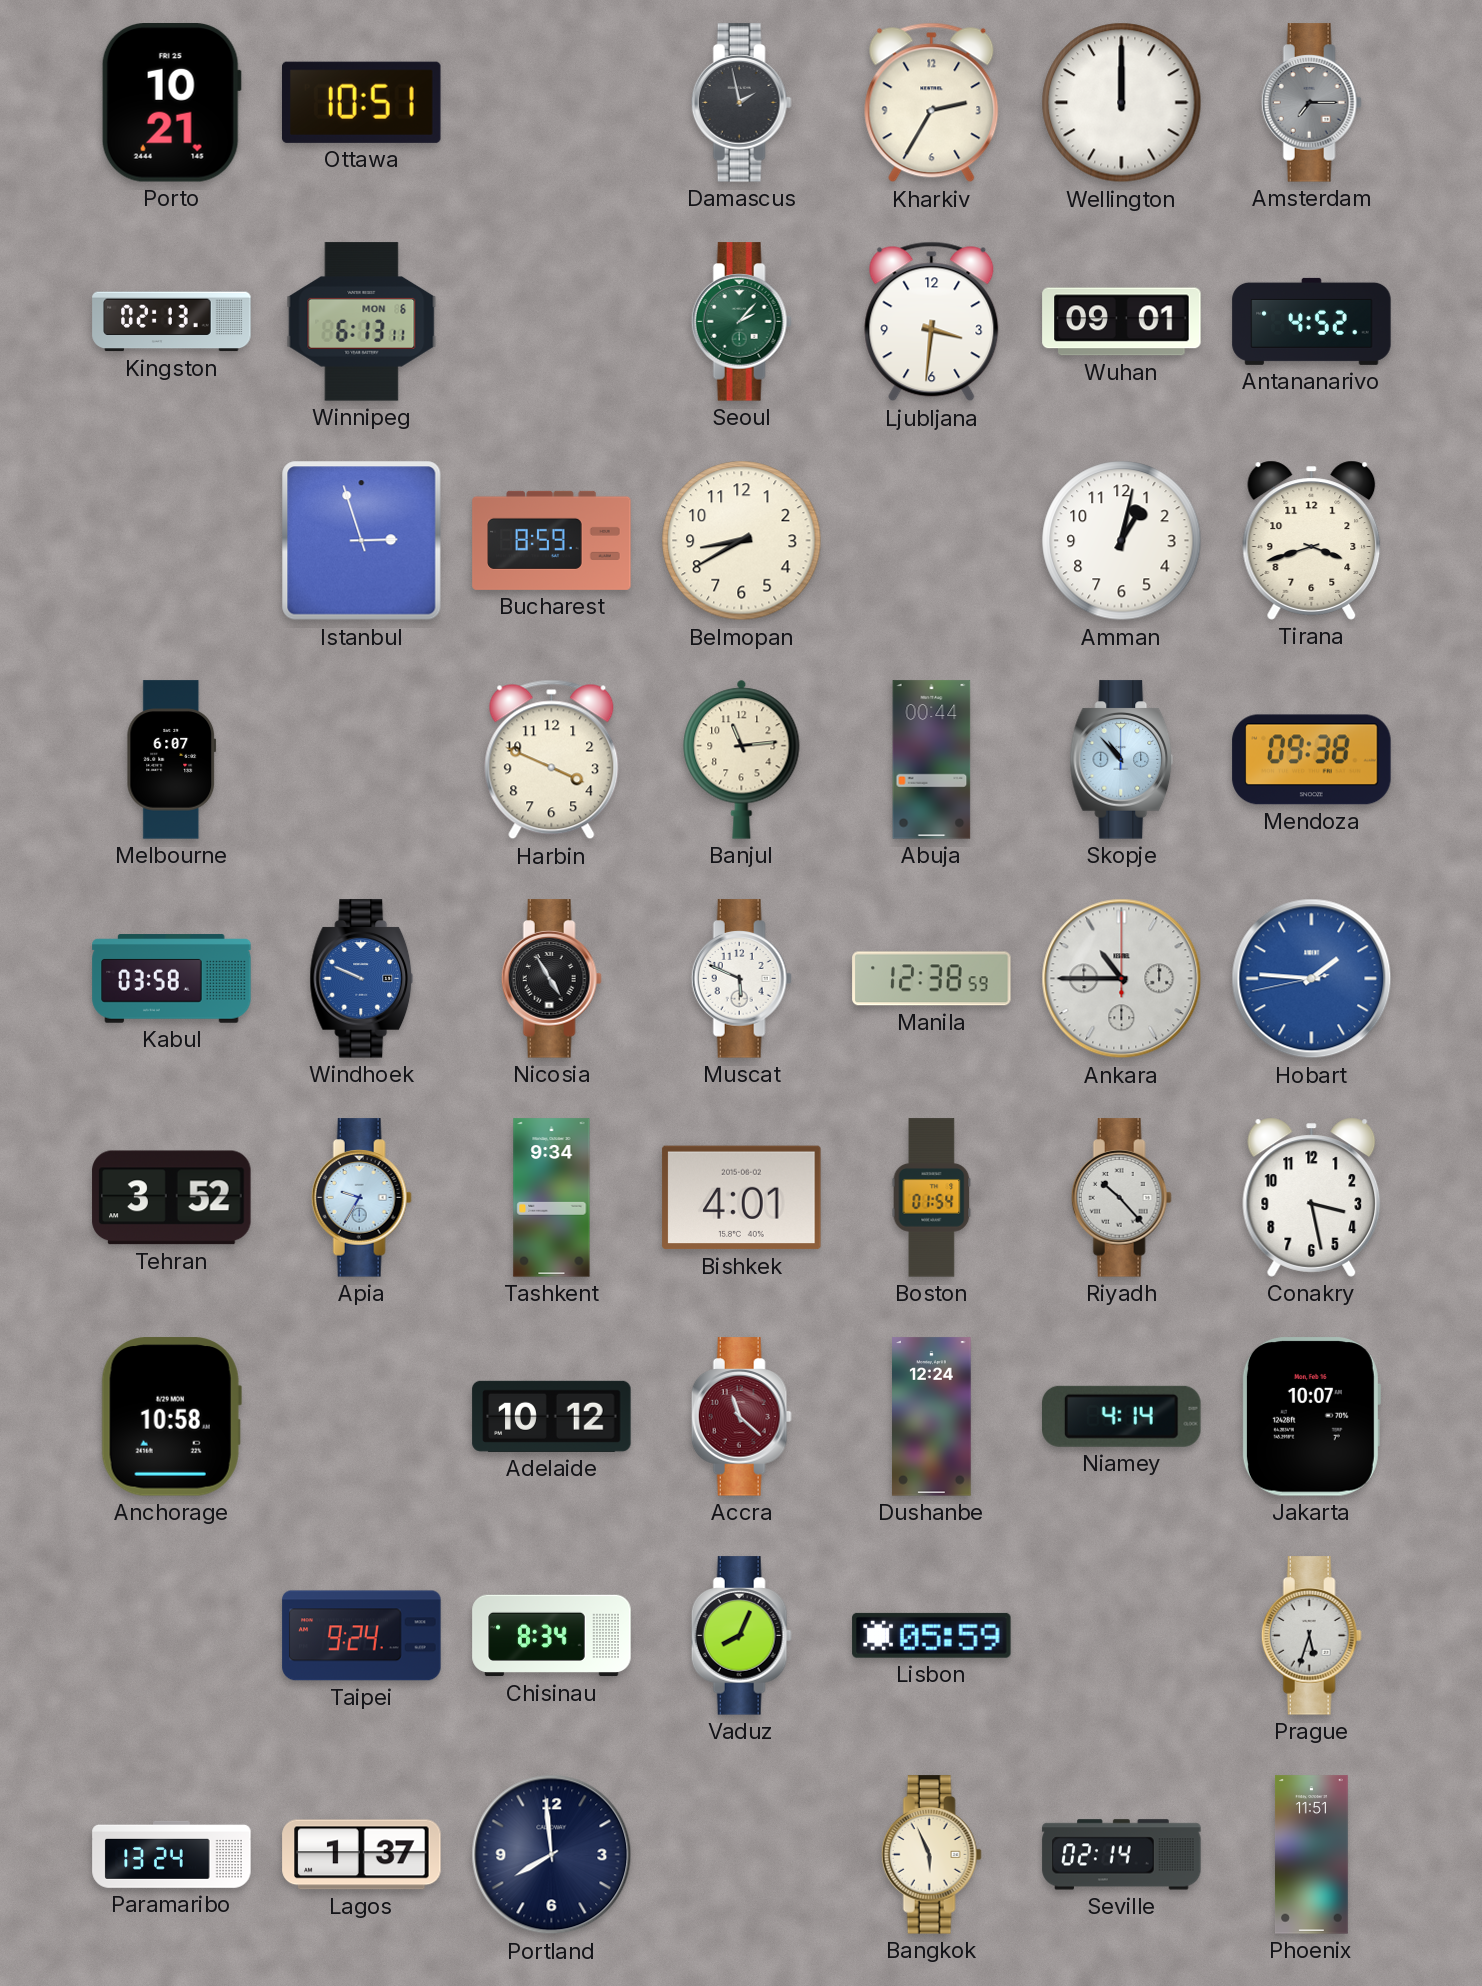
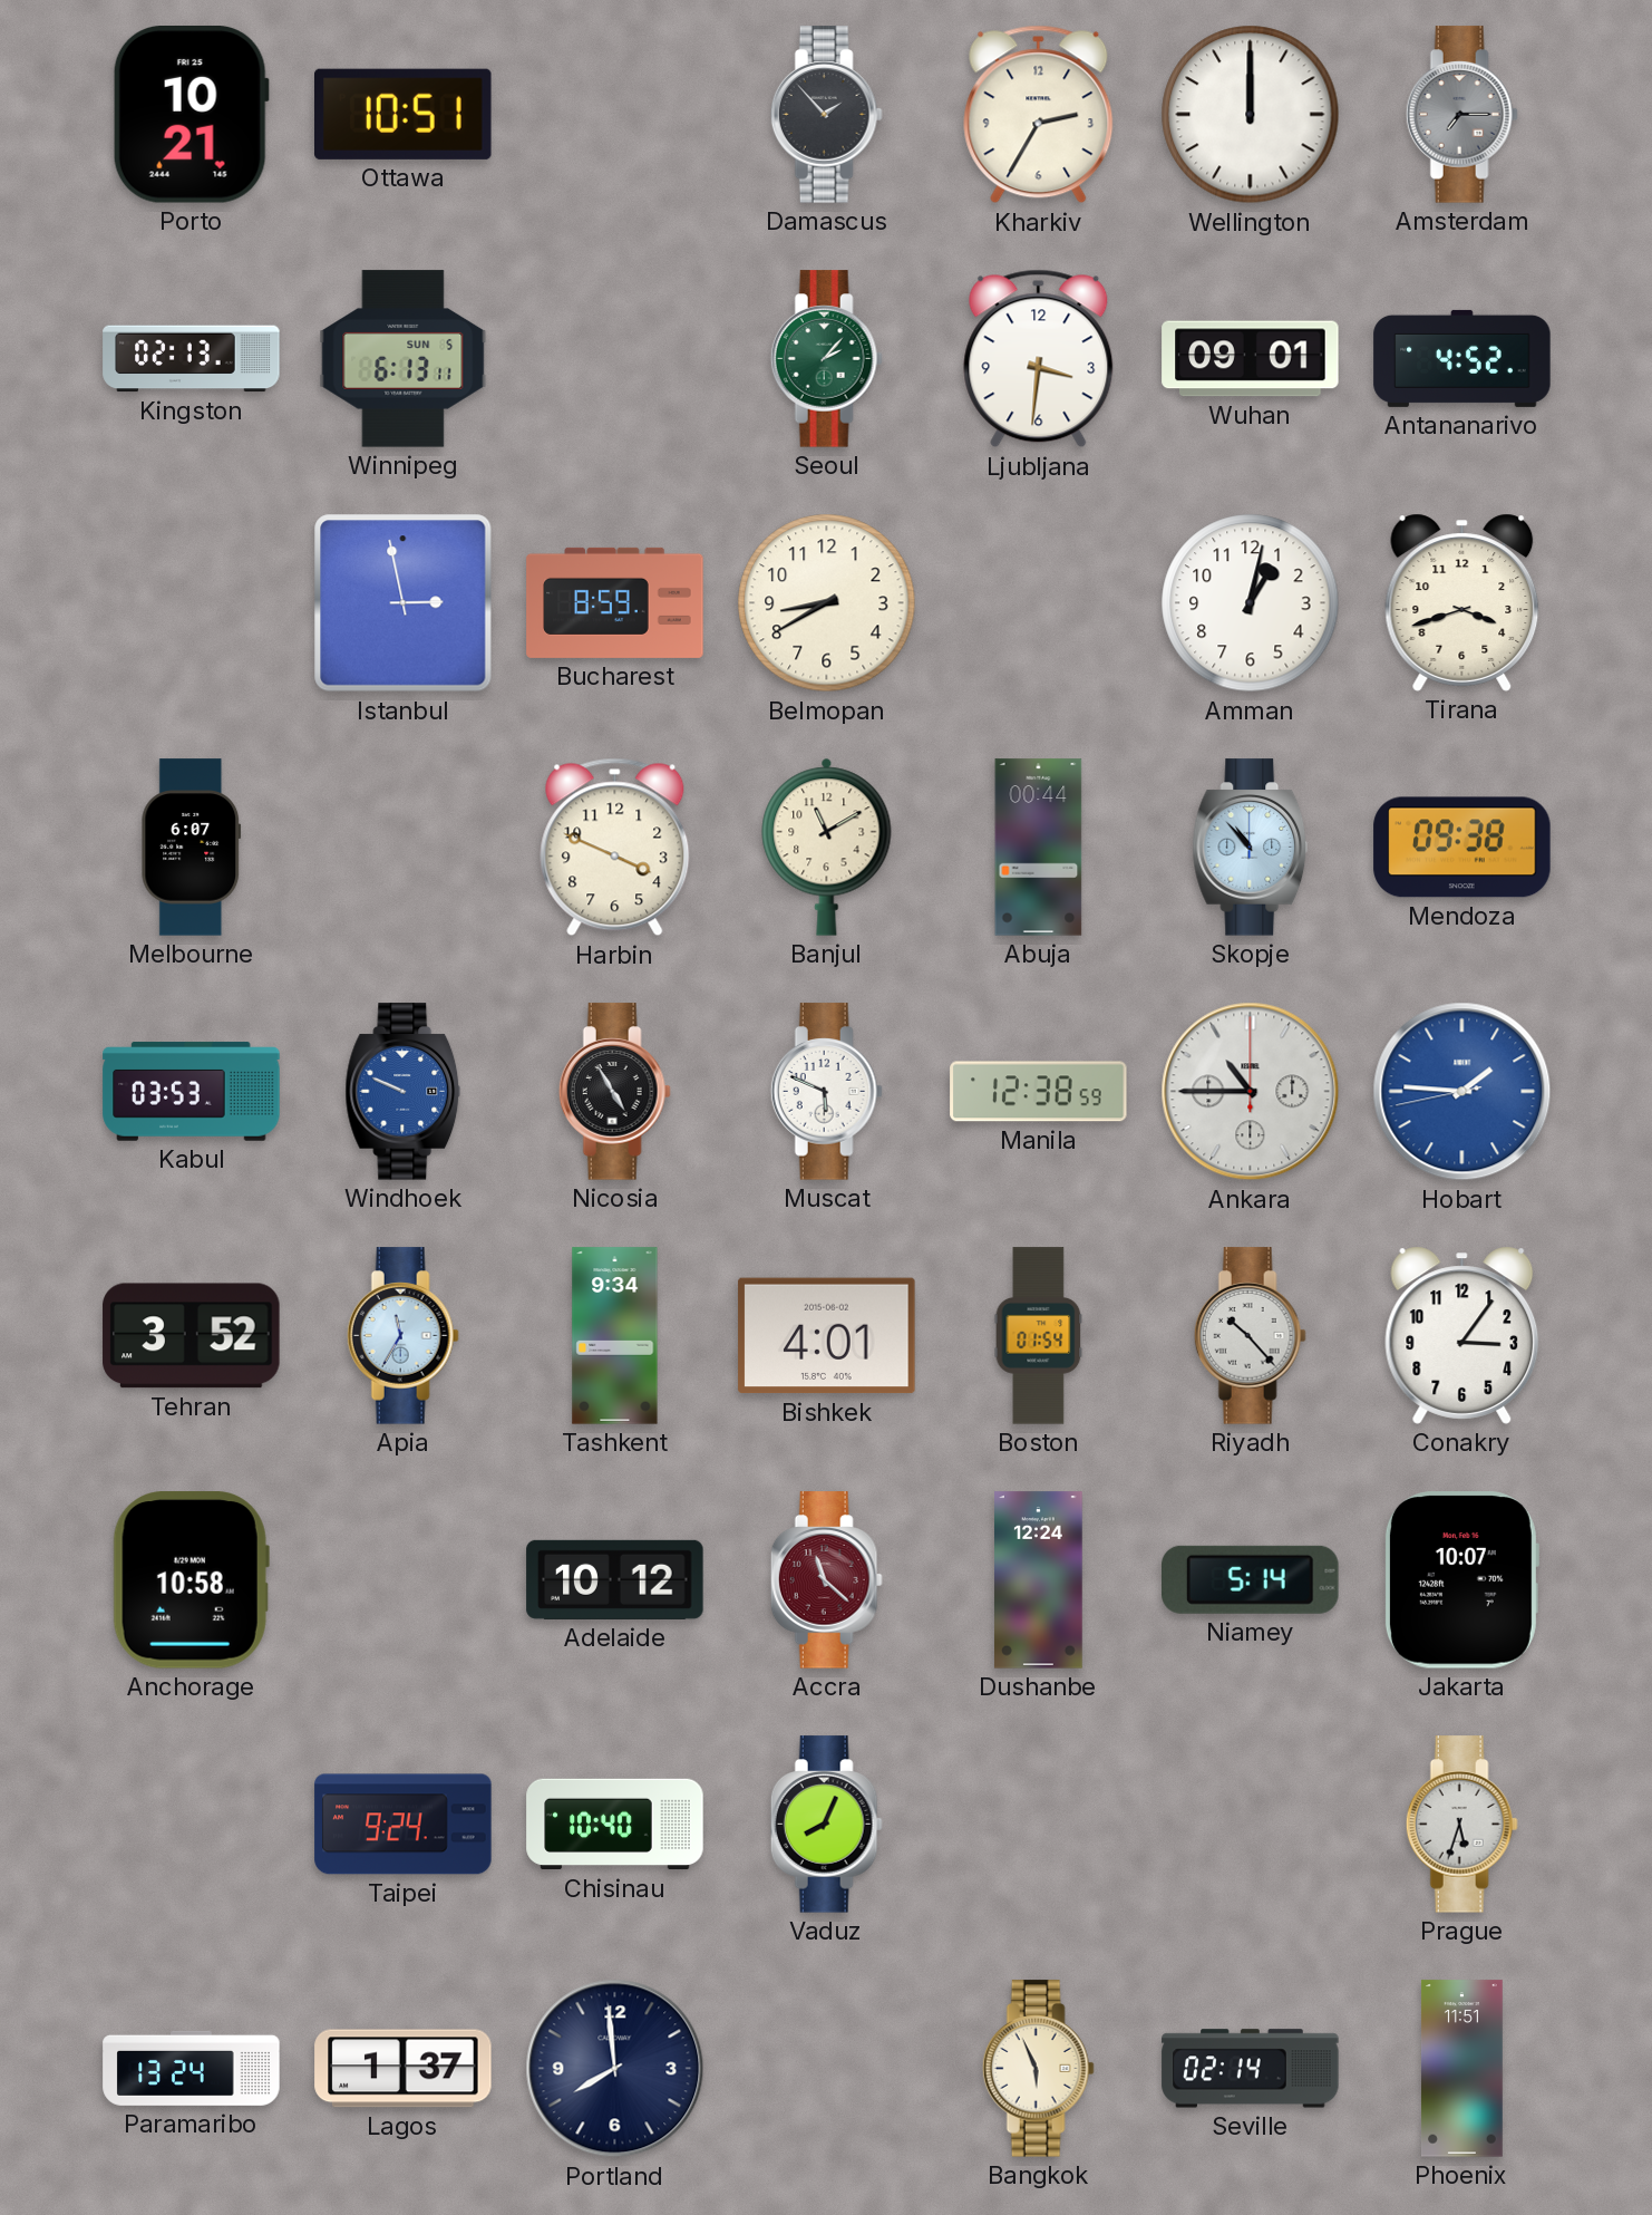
Damascus: 1:58 -> 1:53 (826, 115)
Winnipeg date: MON 6 -> SUN 5 (404, 359)
Istanbul: 2:57 -> 2:58 (404, 603)
Banjul: 11:14 -> 11:10 (827, 847)
Kabul: 03:58 -> 03:53 (192, 1092)
Apia: 9:35 -> 11:35 (402, 1336)
Conakry: 3:28 -> 3:06 (1462, 1335)
Niamey: 4:14 -> 5:14 (1251, 1579)
Chisinau: 8:34 -> 10:40 (615, 1825)
Lisbon: 05:59 -> none (932, 1635)
